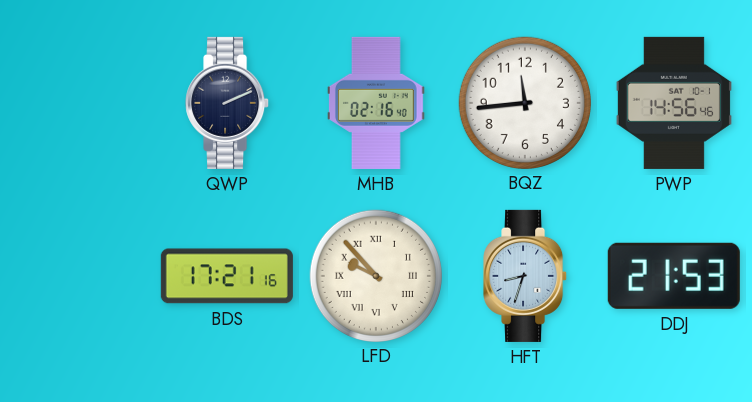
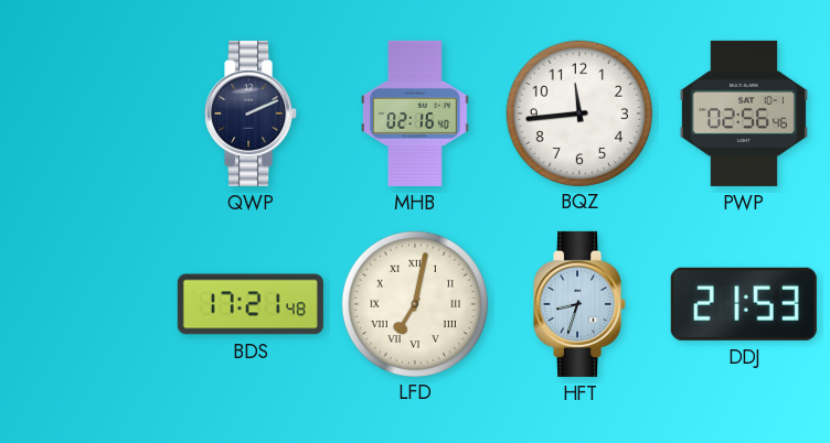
PWP: 14:56 -> 02:56 (744, 114)
BDS: 17:21:16 -> 17:21:48 (251, 304)
LFD: 9:53 -> 7:02 (414, 303)
